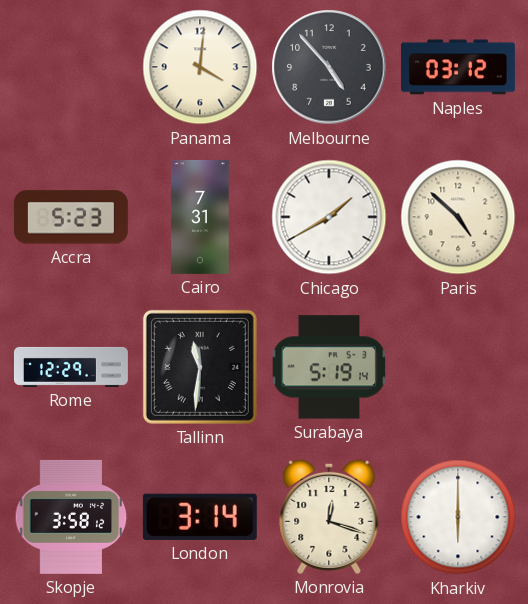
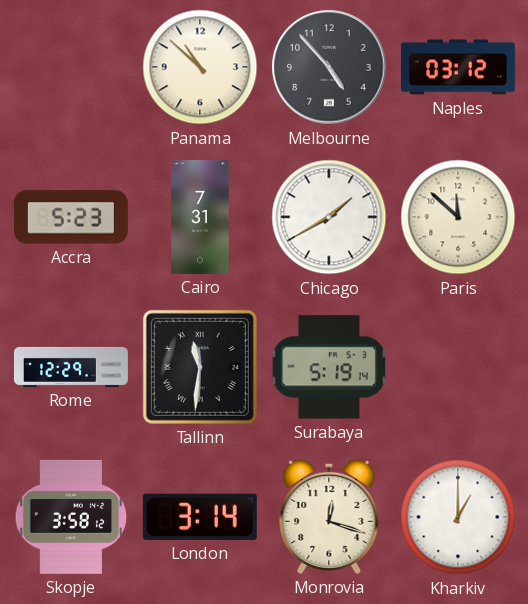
Panama: 4:01 -> 10:52 (200, 67)
Paris: 4:52 -> 11:52 (458, 217)
Kharkiv: 6:00 -> 1:00 (458, 517)
